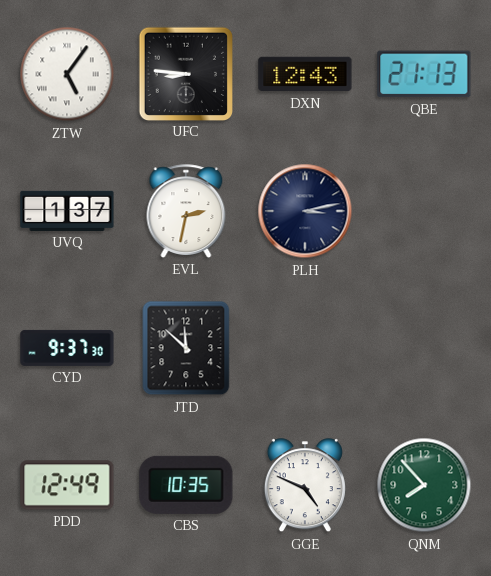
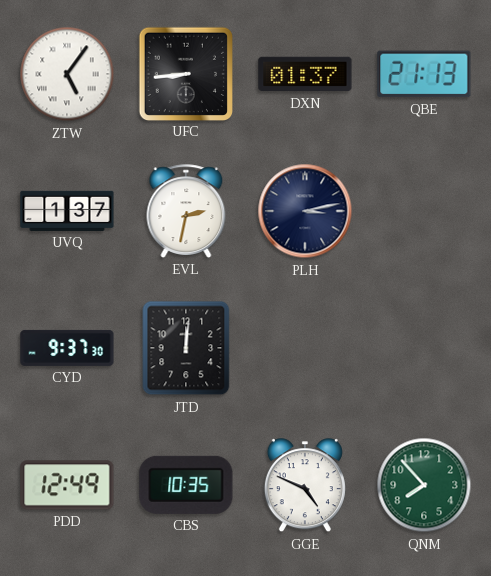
UFC: 8:46 -> 8:44 (185, 73)
DXN: 12:43 -> 01:37 (305, 74)
JTD: 11:52 -> 12:01 (186, 348)
